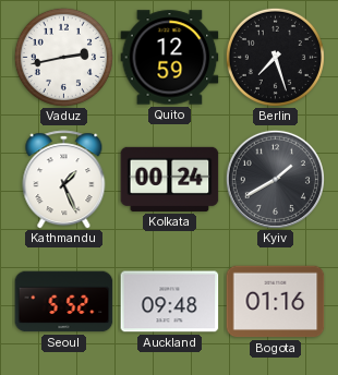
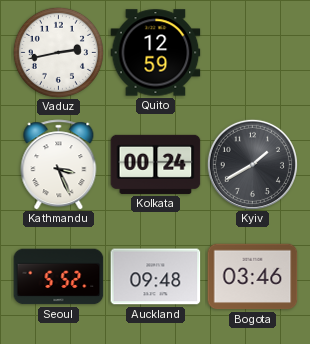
Berlin: 7:27 -> none (275, 57)
Kathmandu: 1:26 -> 3:26 (59, 165)
Bogota: 01:16 -> 03:46 (253, 277)
